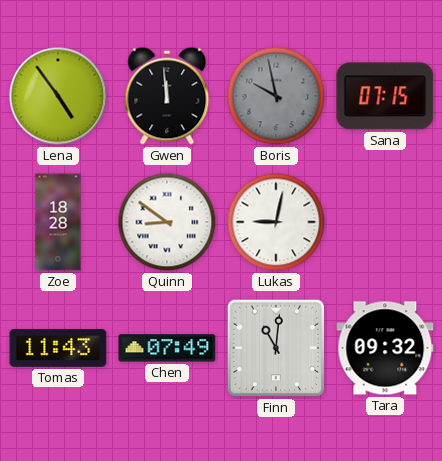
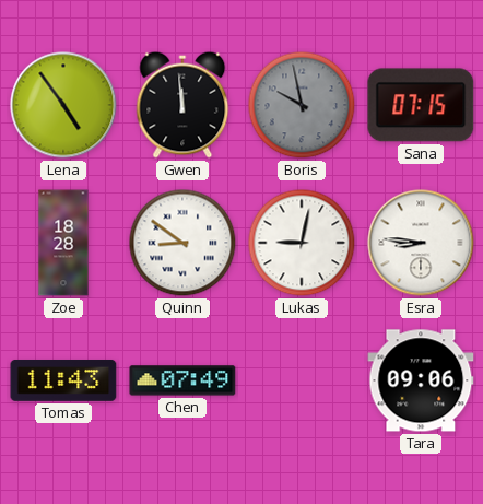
Esra: none -> 8:46 (421, 243)
Finn: 11:01 -> none (276, 348)
Tara: 09:32 -> 09:06 (421, 380)
